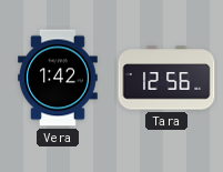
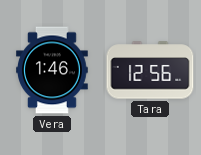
Vera: 1:42 -> 1:46 (53, 70)
